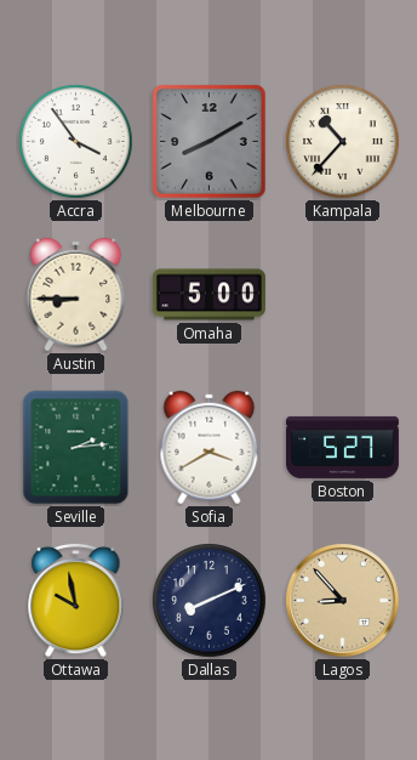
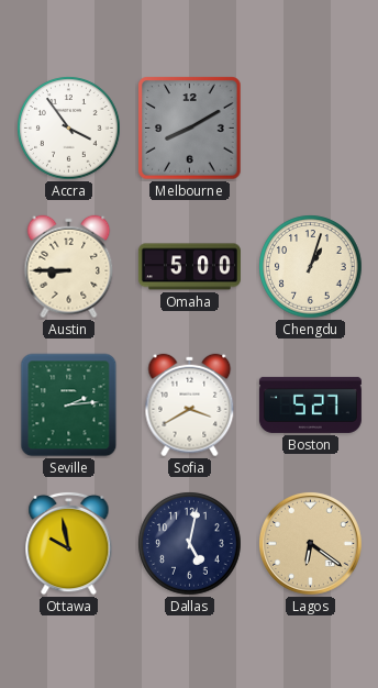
Kampala: 10:37 -> none (343, 142)
Chengdu: none -> 1:03 (311, 267)
Dallas: 8:11 -> 5:02 (190, 544)
Lagos: 8:53 -> 6:21 (311, 544)
